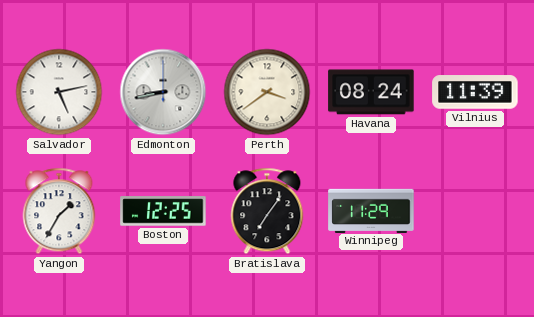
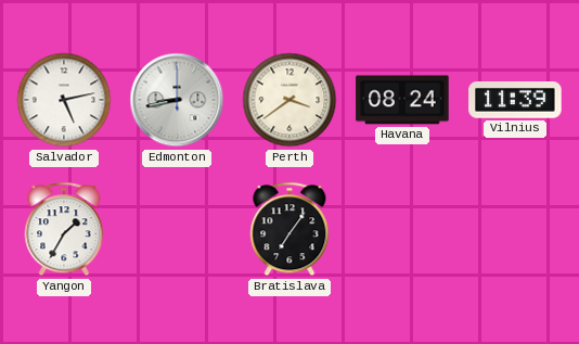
Boston: 12:25 -> none (163, 211)
Winnipeg: 11:29 -> none (371, 210)
